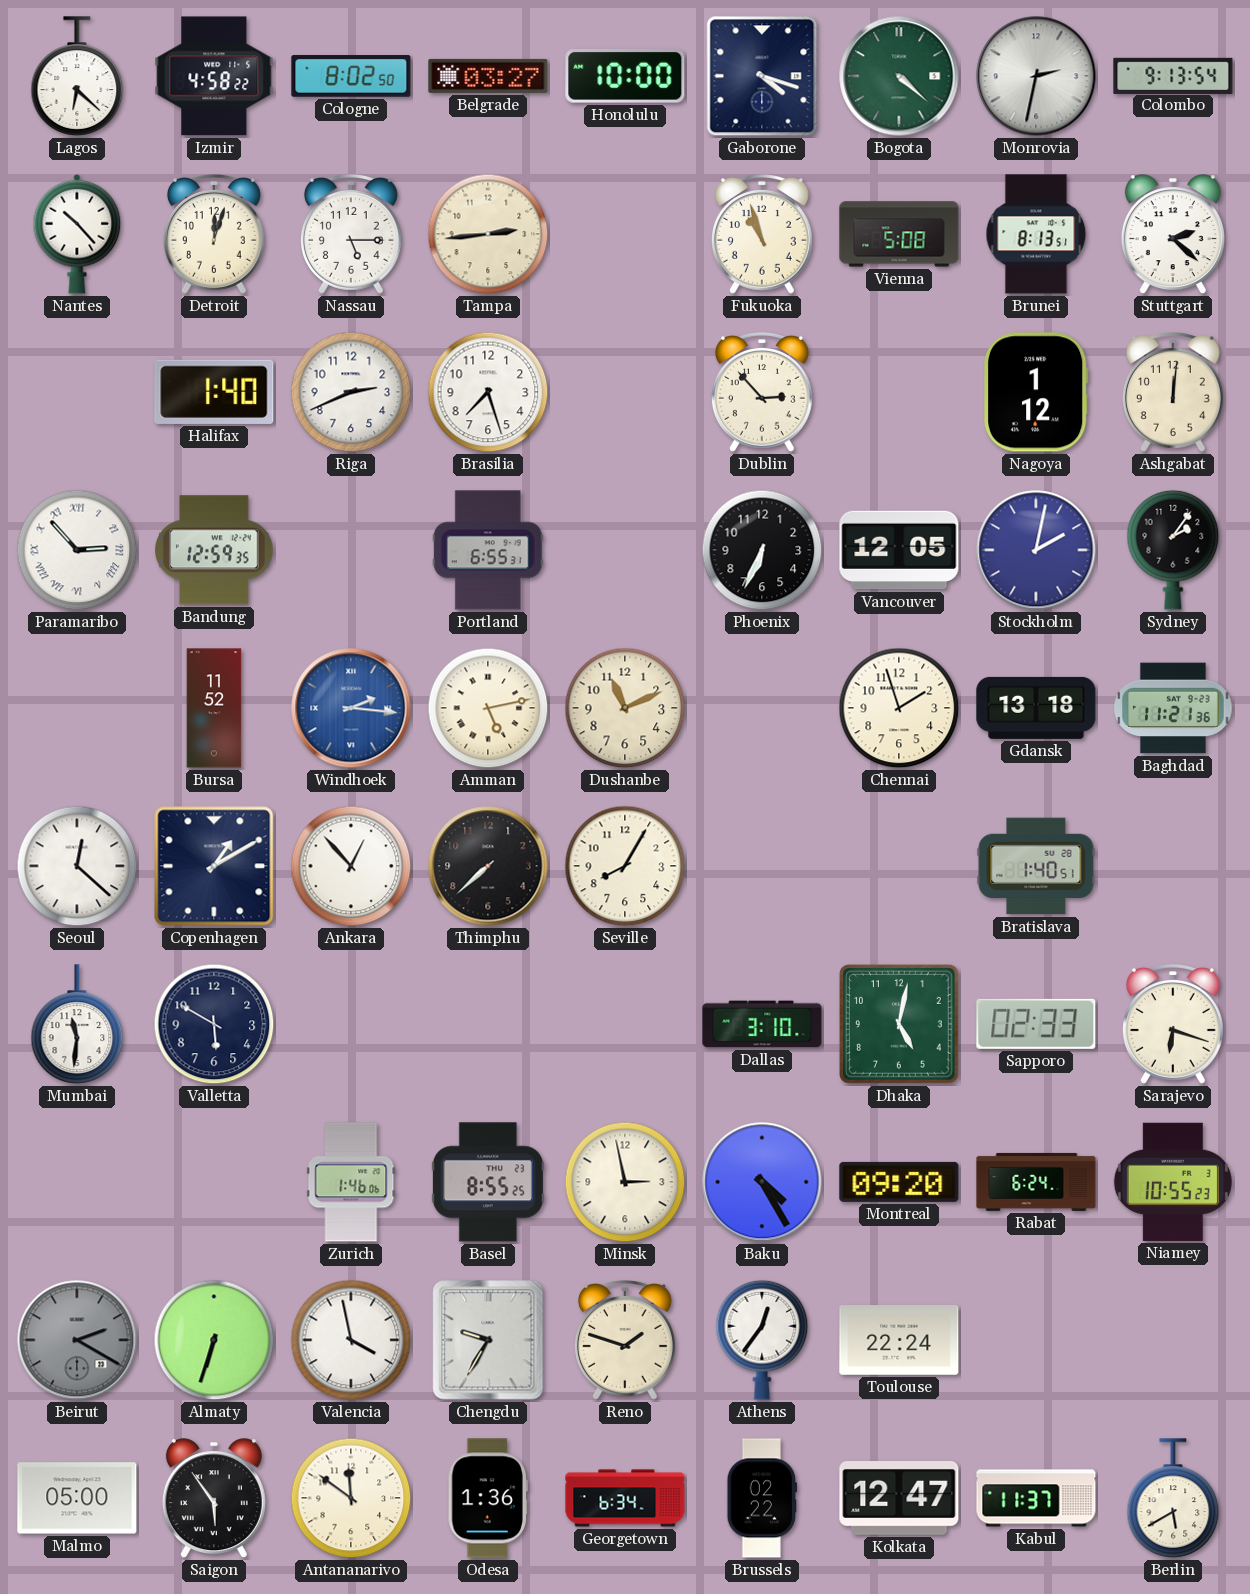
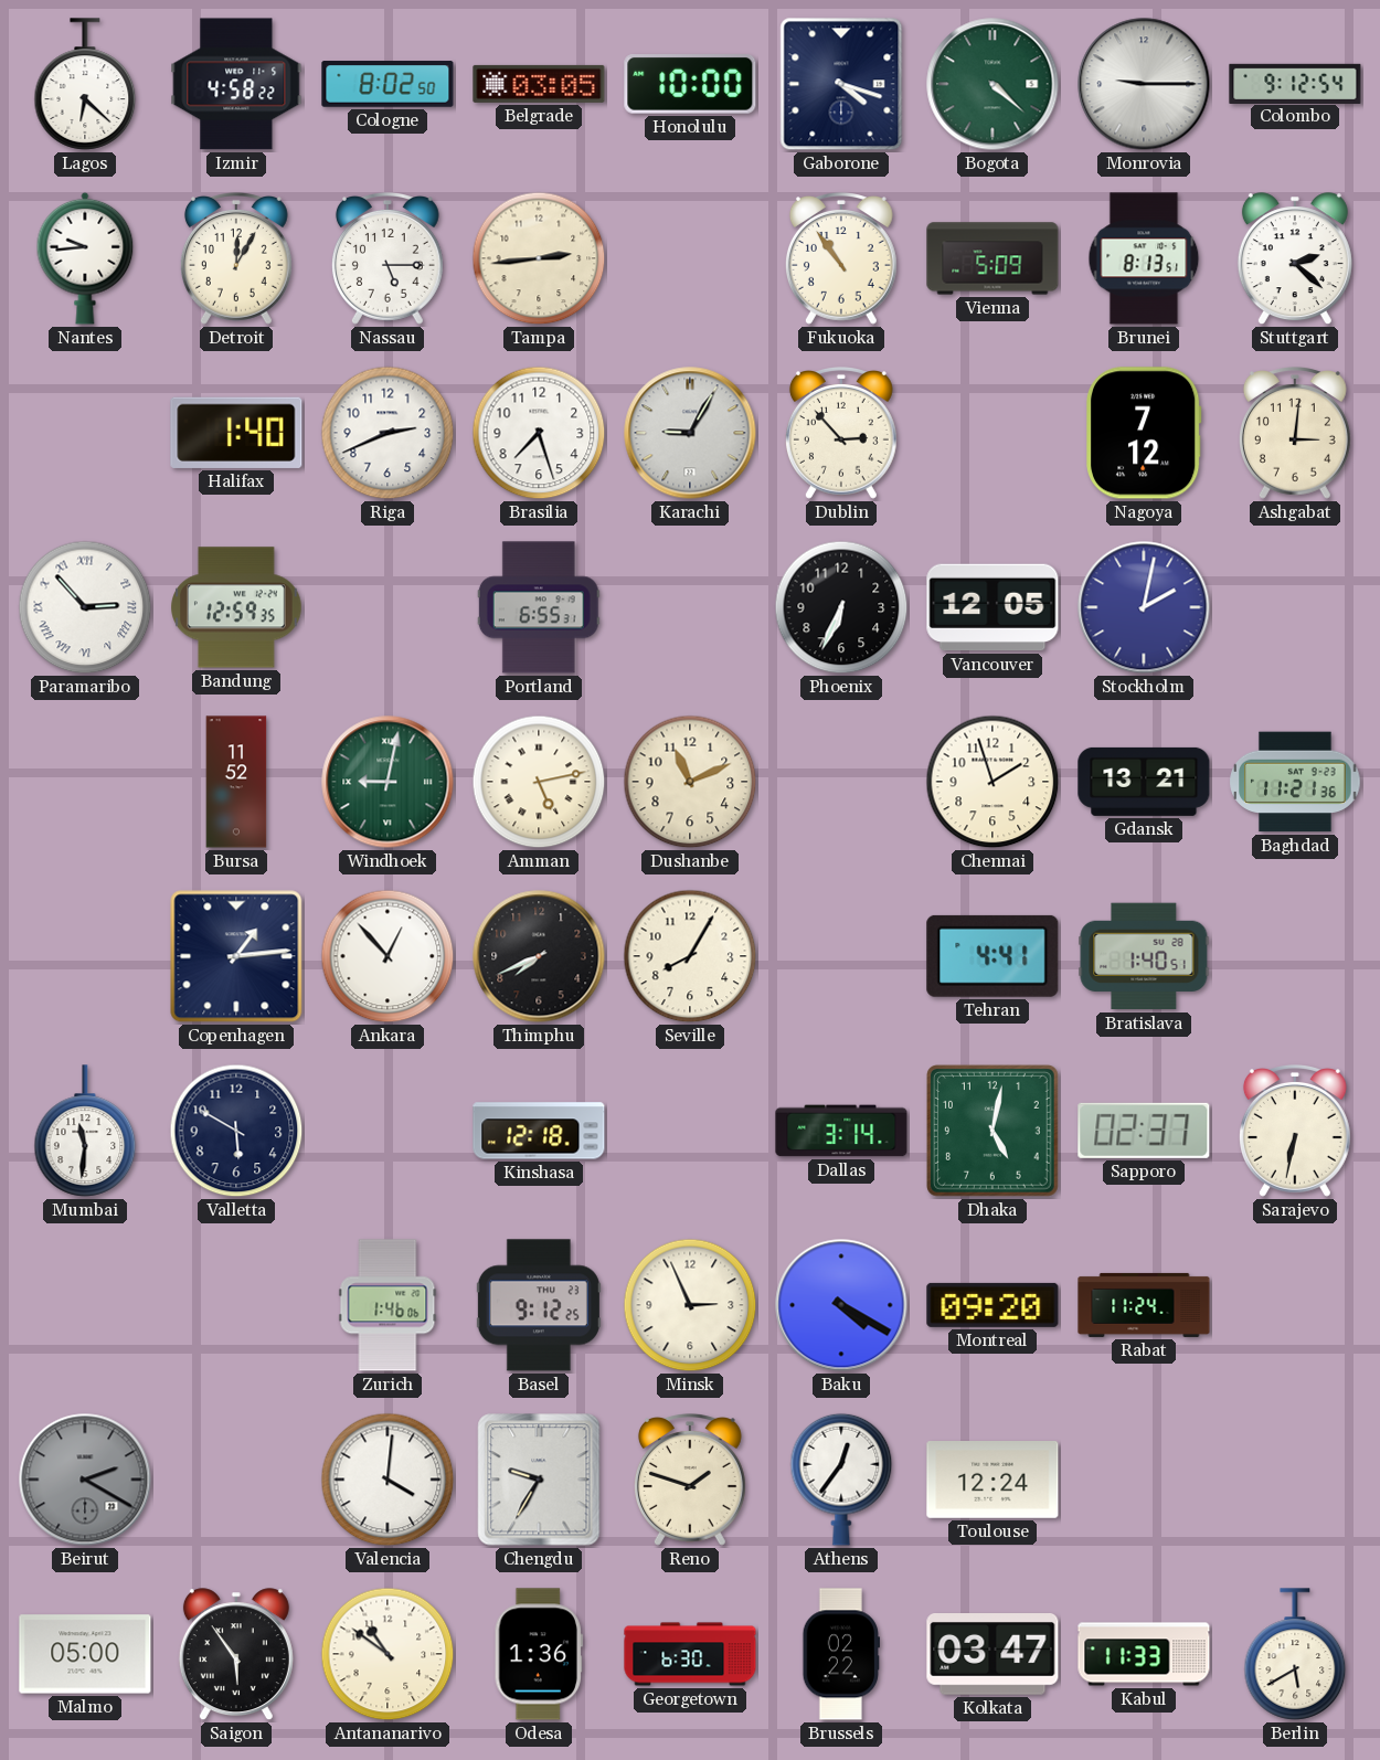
Belgrade: 03:27 -> 03:05 (539, 84)
Monrovia: 2:32 -> 9:15 (1144, 84)
Colombo: 9:13 -> 9:12 (1295, 83)
Nantes: 10:23 -> 9:44 (85, 258)
Detroit: 12:03 -> 12:05 (236, 259)
Fukuoka: 10:57 -> 10:54 (841, 259)
Vienna: 5:08 -> 5:09 (992, 258)
Karachi: none -> 9:05 (690, 433)
Nagoya: 1:12 -> 7:12 (1144, 433)
Ashgabat: 12:01 -> 3:01 (1295, 434)
Sydney: 2:06 -> none (1173, 550)
Windhoek: 2:16 -> 9:02 (388, 782)
Windhoek dial: blue -> green (388, 782)
Gdansk: 13:18 -> 13:21 (1144, 782)
Seoul: 12:22 -> none (77, 866)
Copenhagen: 1:10 -> 1:14 (236, 956)
Thimphu: 7:38 -> 7:41 (539, 956)
Tehran: none -> 4:41 (992, 956)
Kinshasa: none -> 12:18 (539, 1131)
Dallas: 3:10 -> 3:14 (841, 1131)
Sapporo: 02:33 -> 02:37 (1144, 1131)
Sarajevo: 6:18 -> 6:32 (1295, 1132)
Basel: 8:55 -> 9:12 (539, 1305)
Minsk: 2:58 -> 2:56 (690, 1305)
Baku: 4:25 -> 4:20 (841, 1305)
Rabat: 6:24 -> 11:24 (1144, 1305)
Niamey: 10:55 -> none (1173, 1182)
Almaty: 6:33 -> none (214, 1340)
Valencia: 3:58 -> 4:01 (388, 1480)
Toulouse: 22:24 -> 12:24 (992, 1481)
Antananarivo: 11:51 -> 10:51 (388, 1654)
Georgetown: 6:34 -> 6:30 (690, 1654)
Kolkata: 12:47 -> 03:47 (992, 1655)
Kabul: 11:37 -> 11:33 (1144, 1654)
